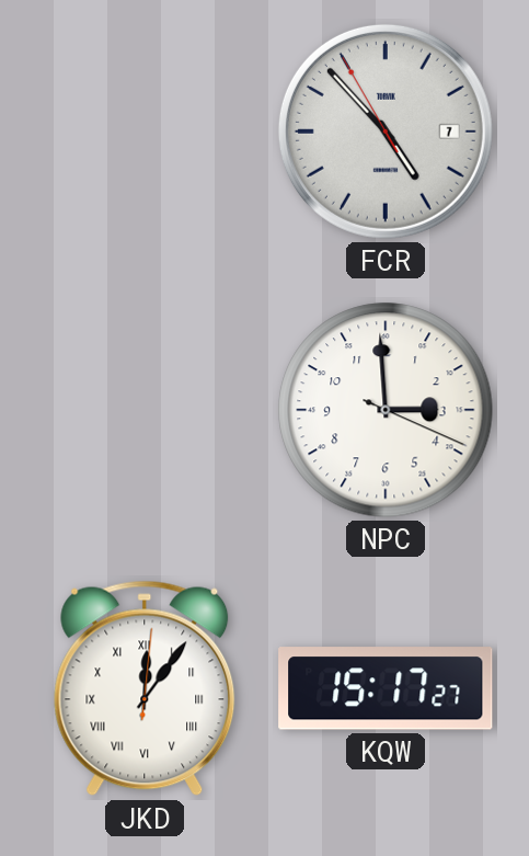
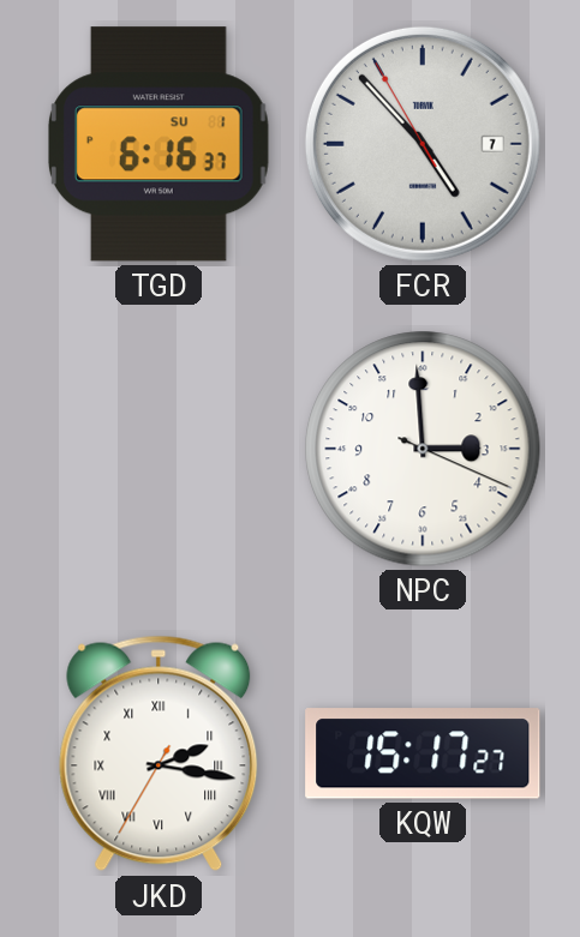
TGD: none -> 6:16 (160, 144)
JKD: 12:06 -> 2:16 (159, 753)
